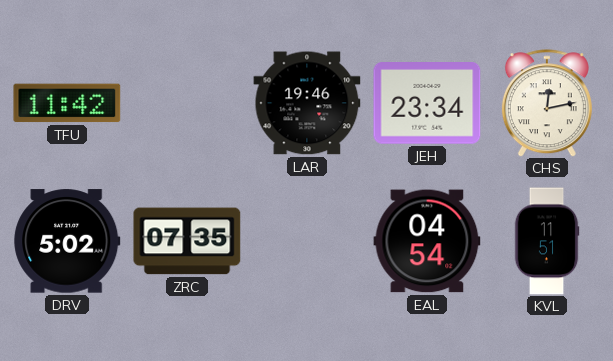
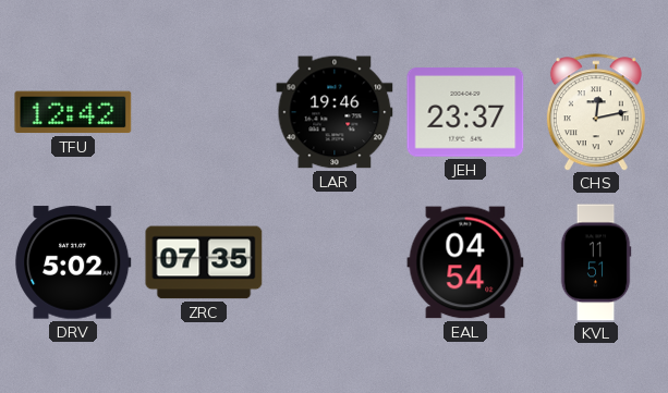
TFU: 11:42 -> 12:42 (73, 112)
JEH: 23:34 -> 23:37 (465, 113)
